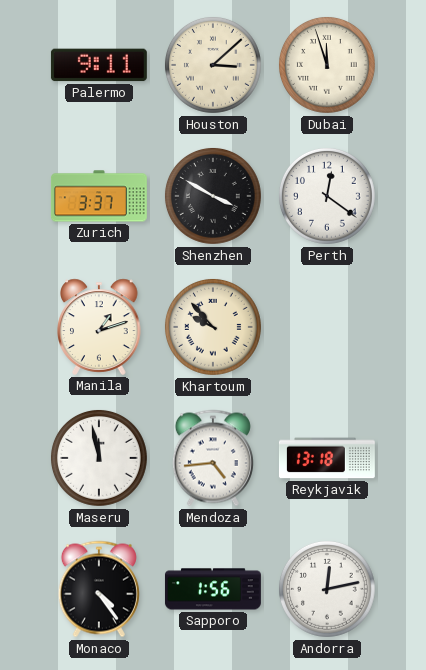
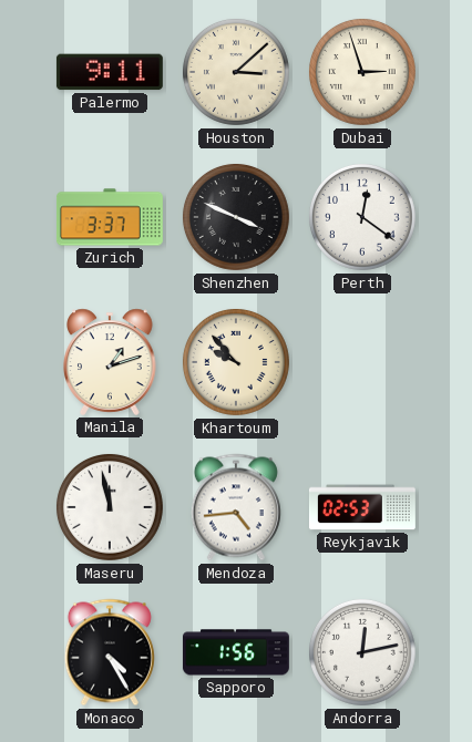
Dubai: 11:57 -> 2:57 (362, 72)
Shenzhen: 3:50 -> 3:49 (236, 217)
Reykjavik: 13:18 -> 02:53 (362, 507)
Monaco: 4:24 -> 4:25 (110, 652)
